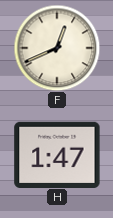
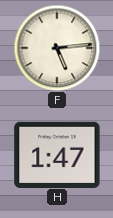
F: 12:41 -> 5:14 (57, 48)
